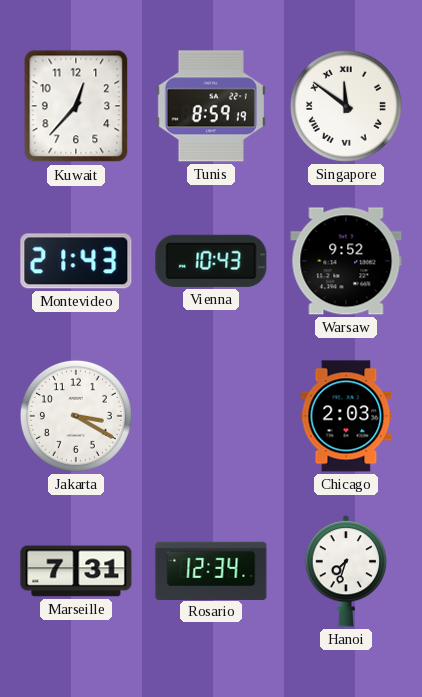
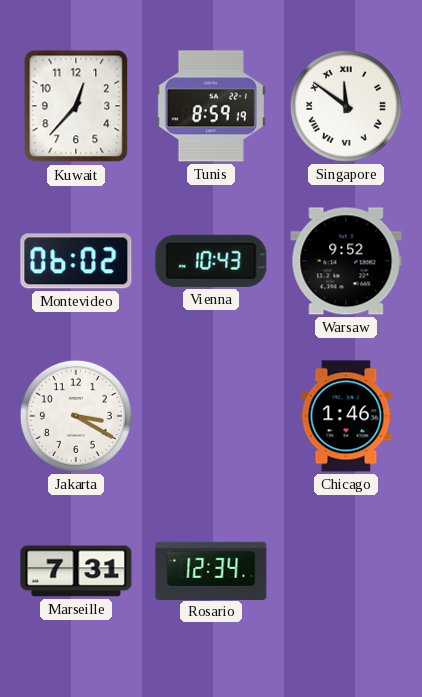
Montevideo: 21:43 -> 06:02 (76, 261)
Chicago: 2:03 -> 1:46 (346, 416)
Hanoi: 7:33 -> none (346, 571)
